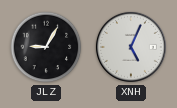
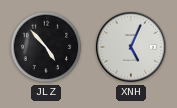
JLZ: 9:05 -> 4:53 (46, 47)
